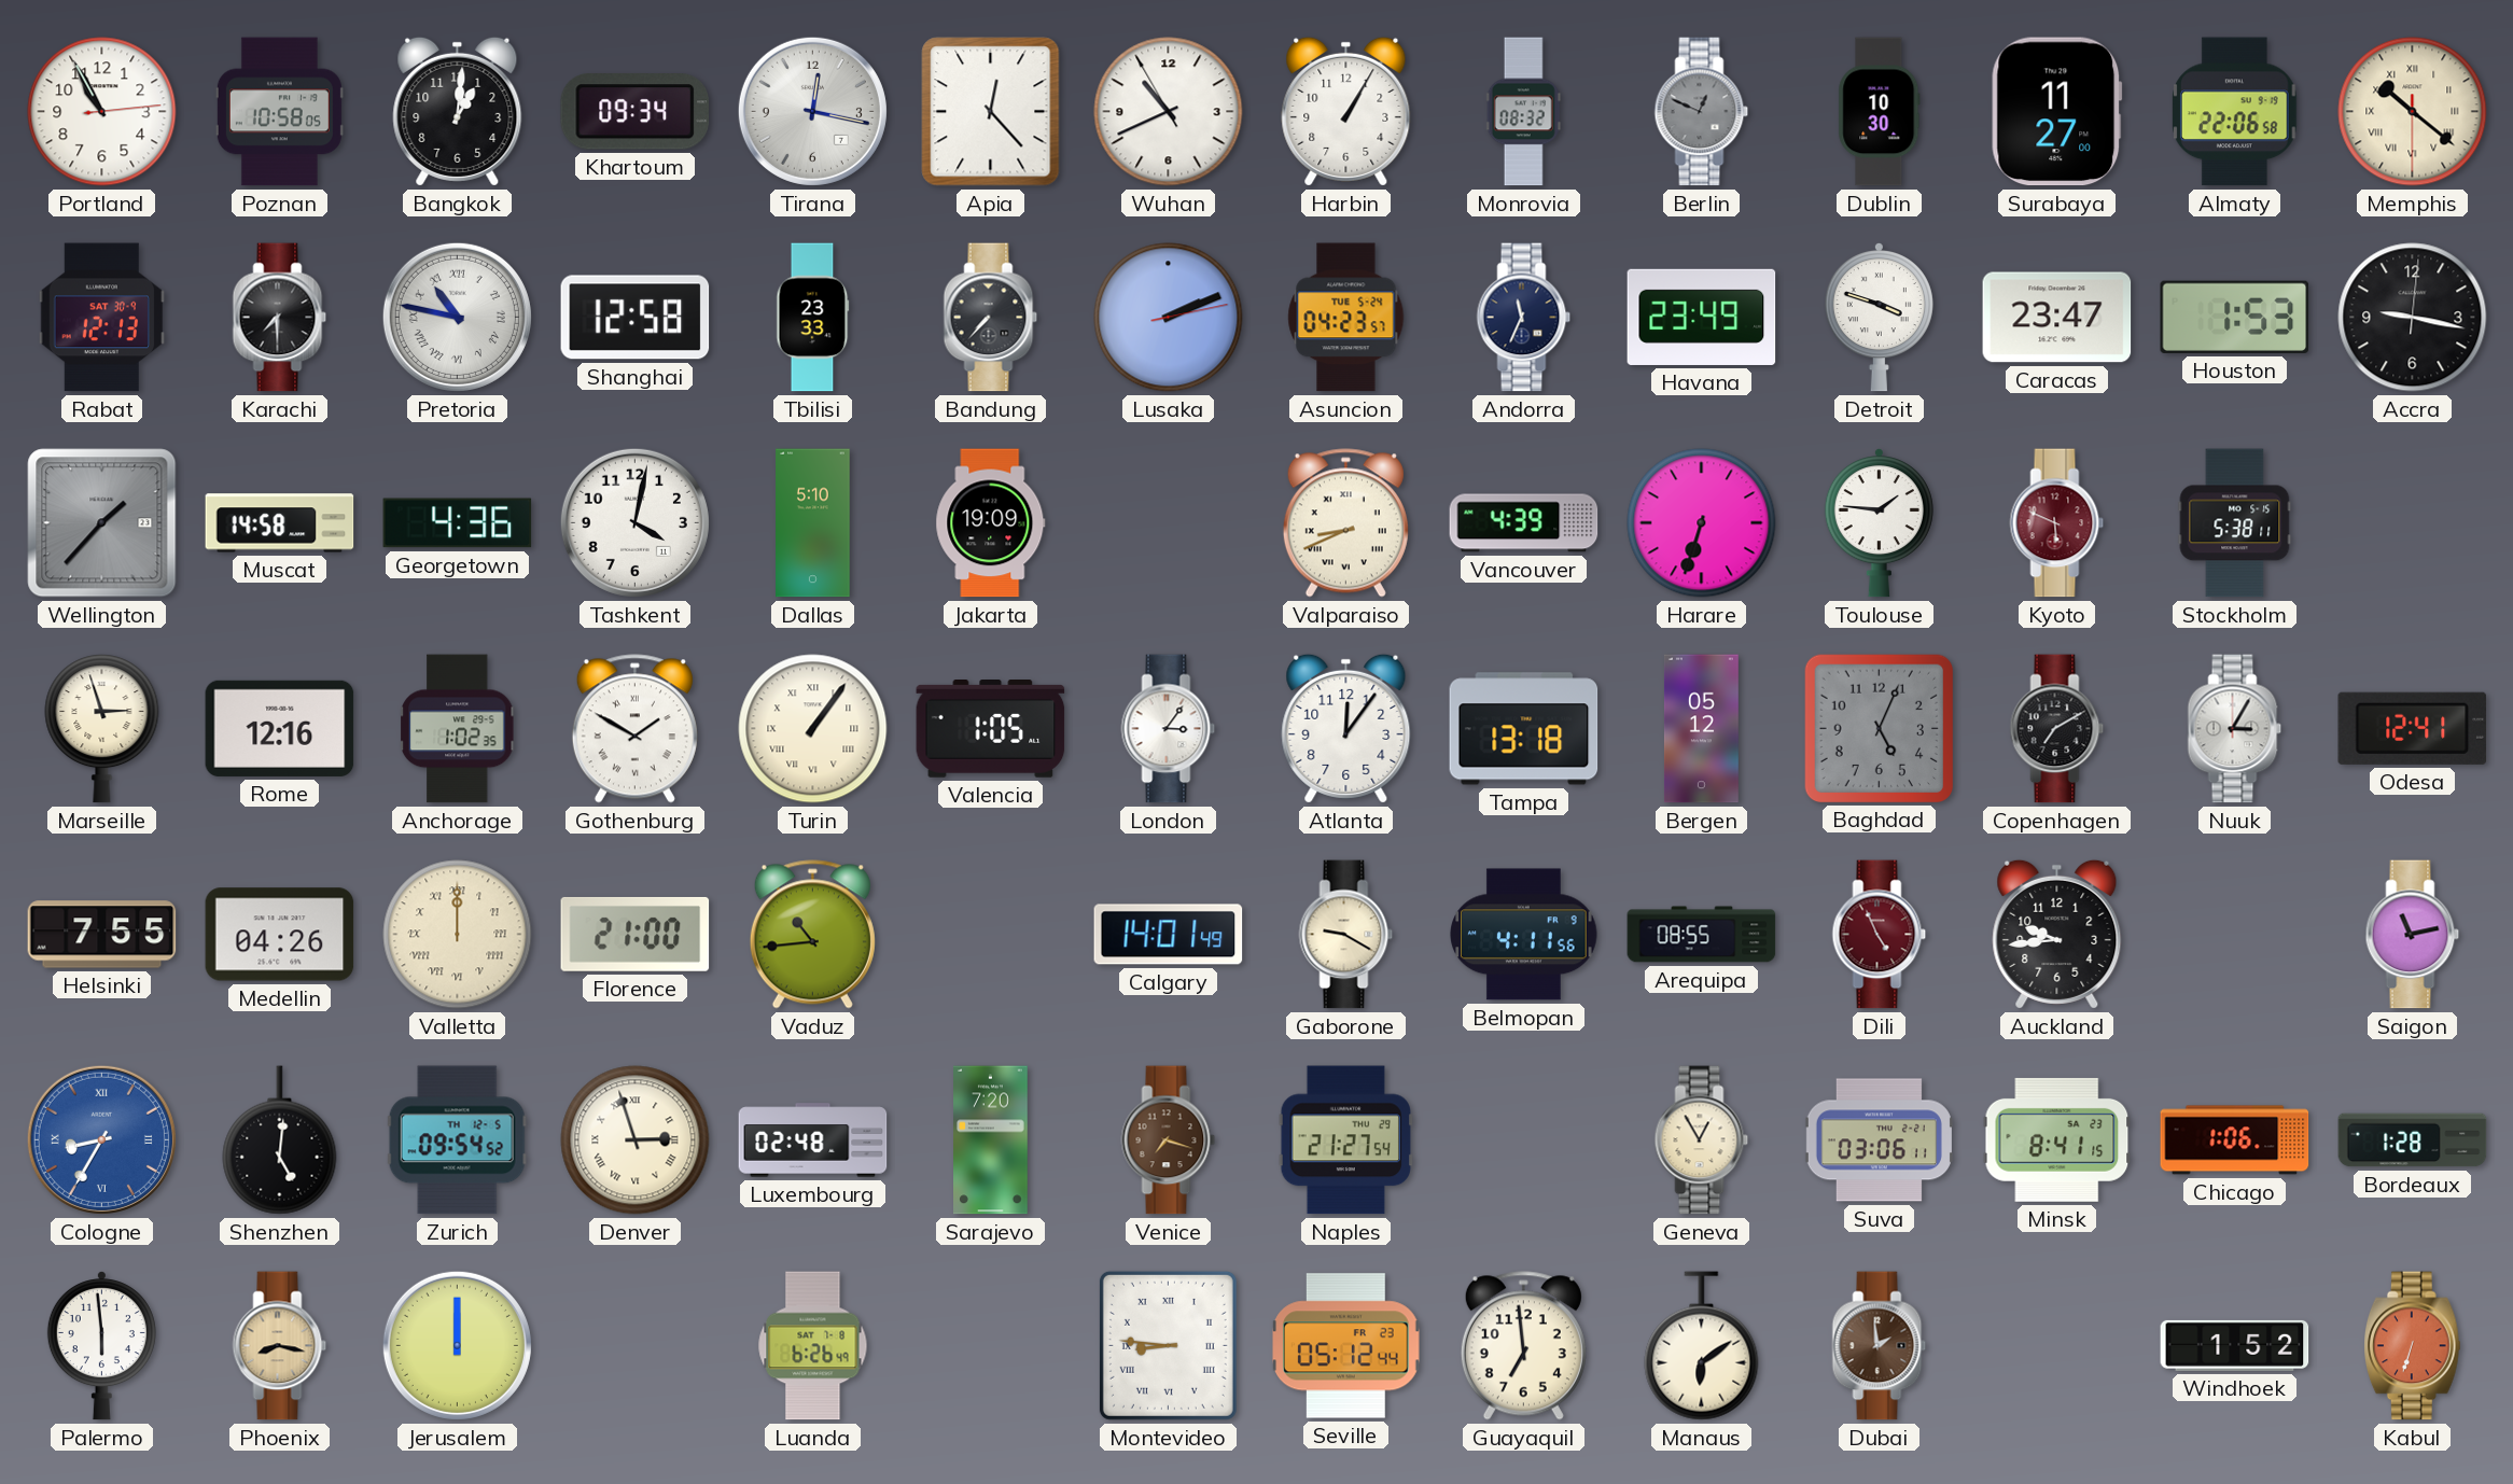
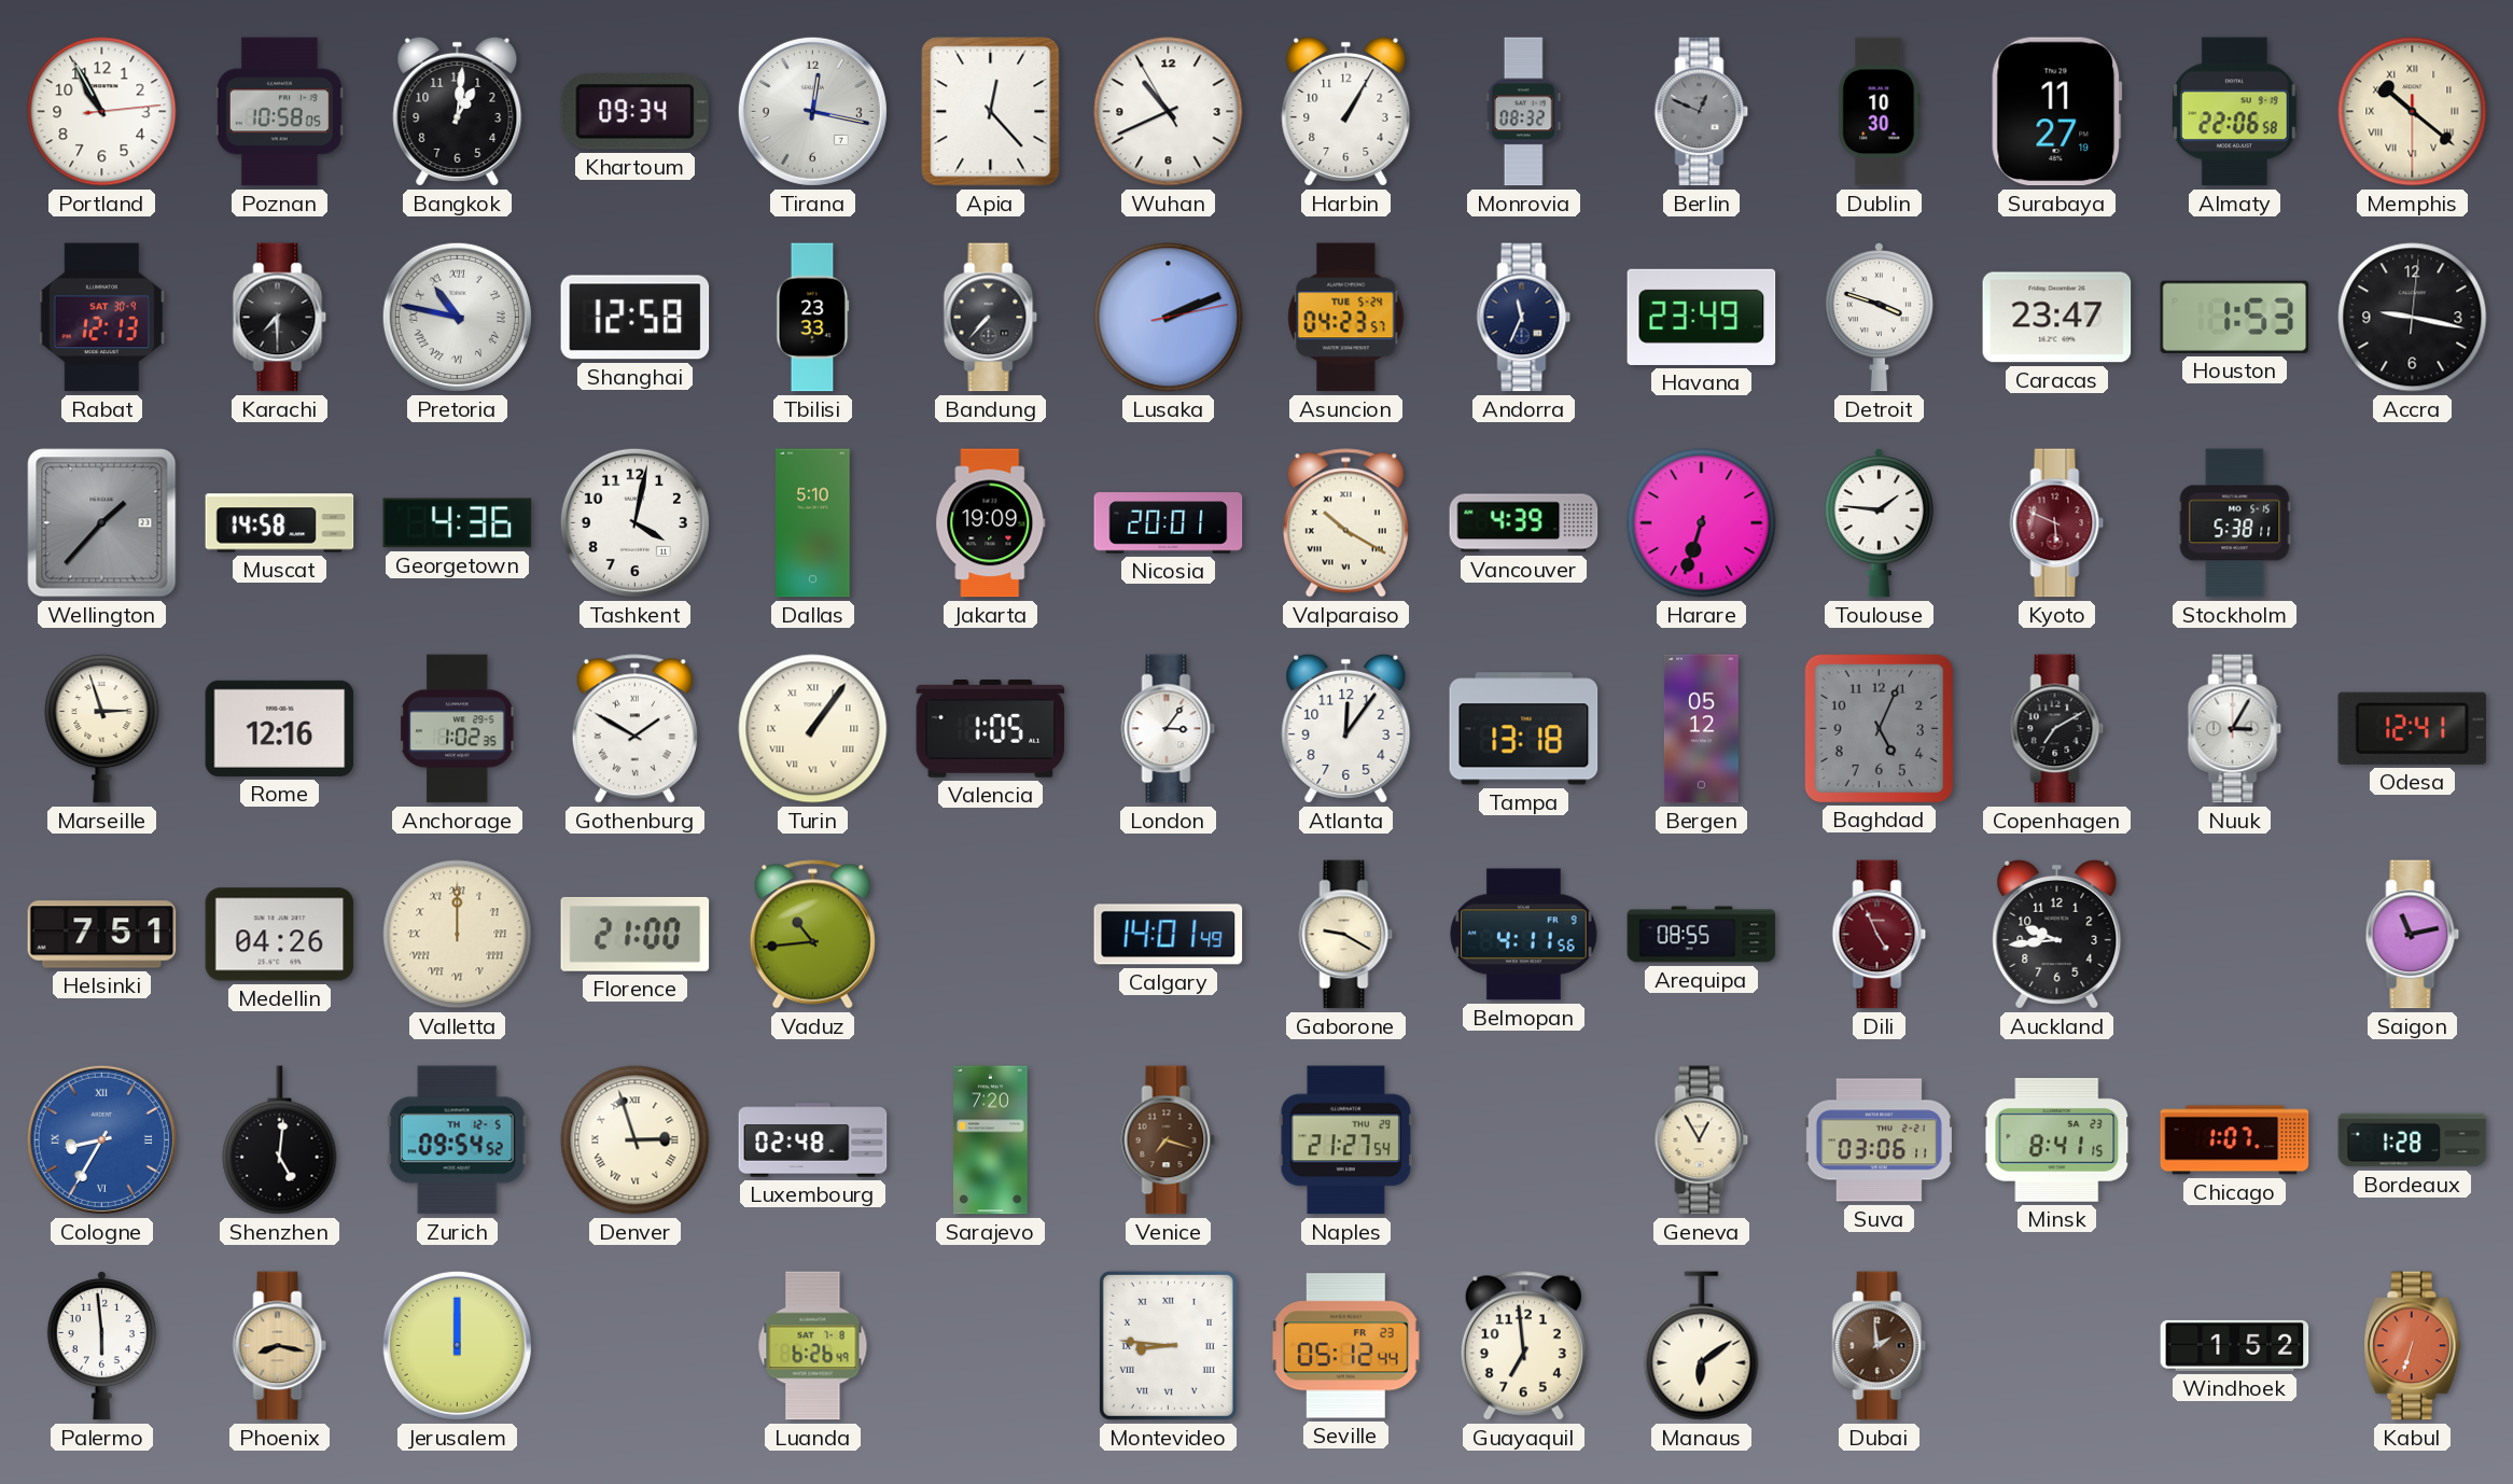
Surabaya: 11:27:00 -> 11:27:19 (2057, 112)
Nicosia: none -> 20:01 (1169, 523)
Valparaiso: 8:41 -> 10:20 (1345, 523)
Helsinki: 7:55 -> 7:51 (102, 935)
Chicago: 1:06 -> 1:07 (2235, 1140)
